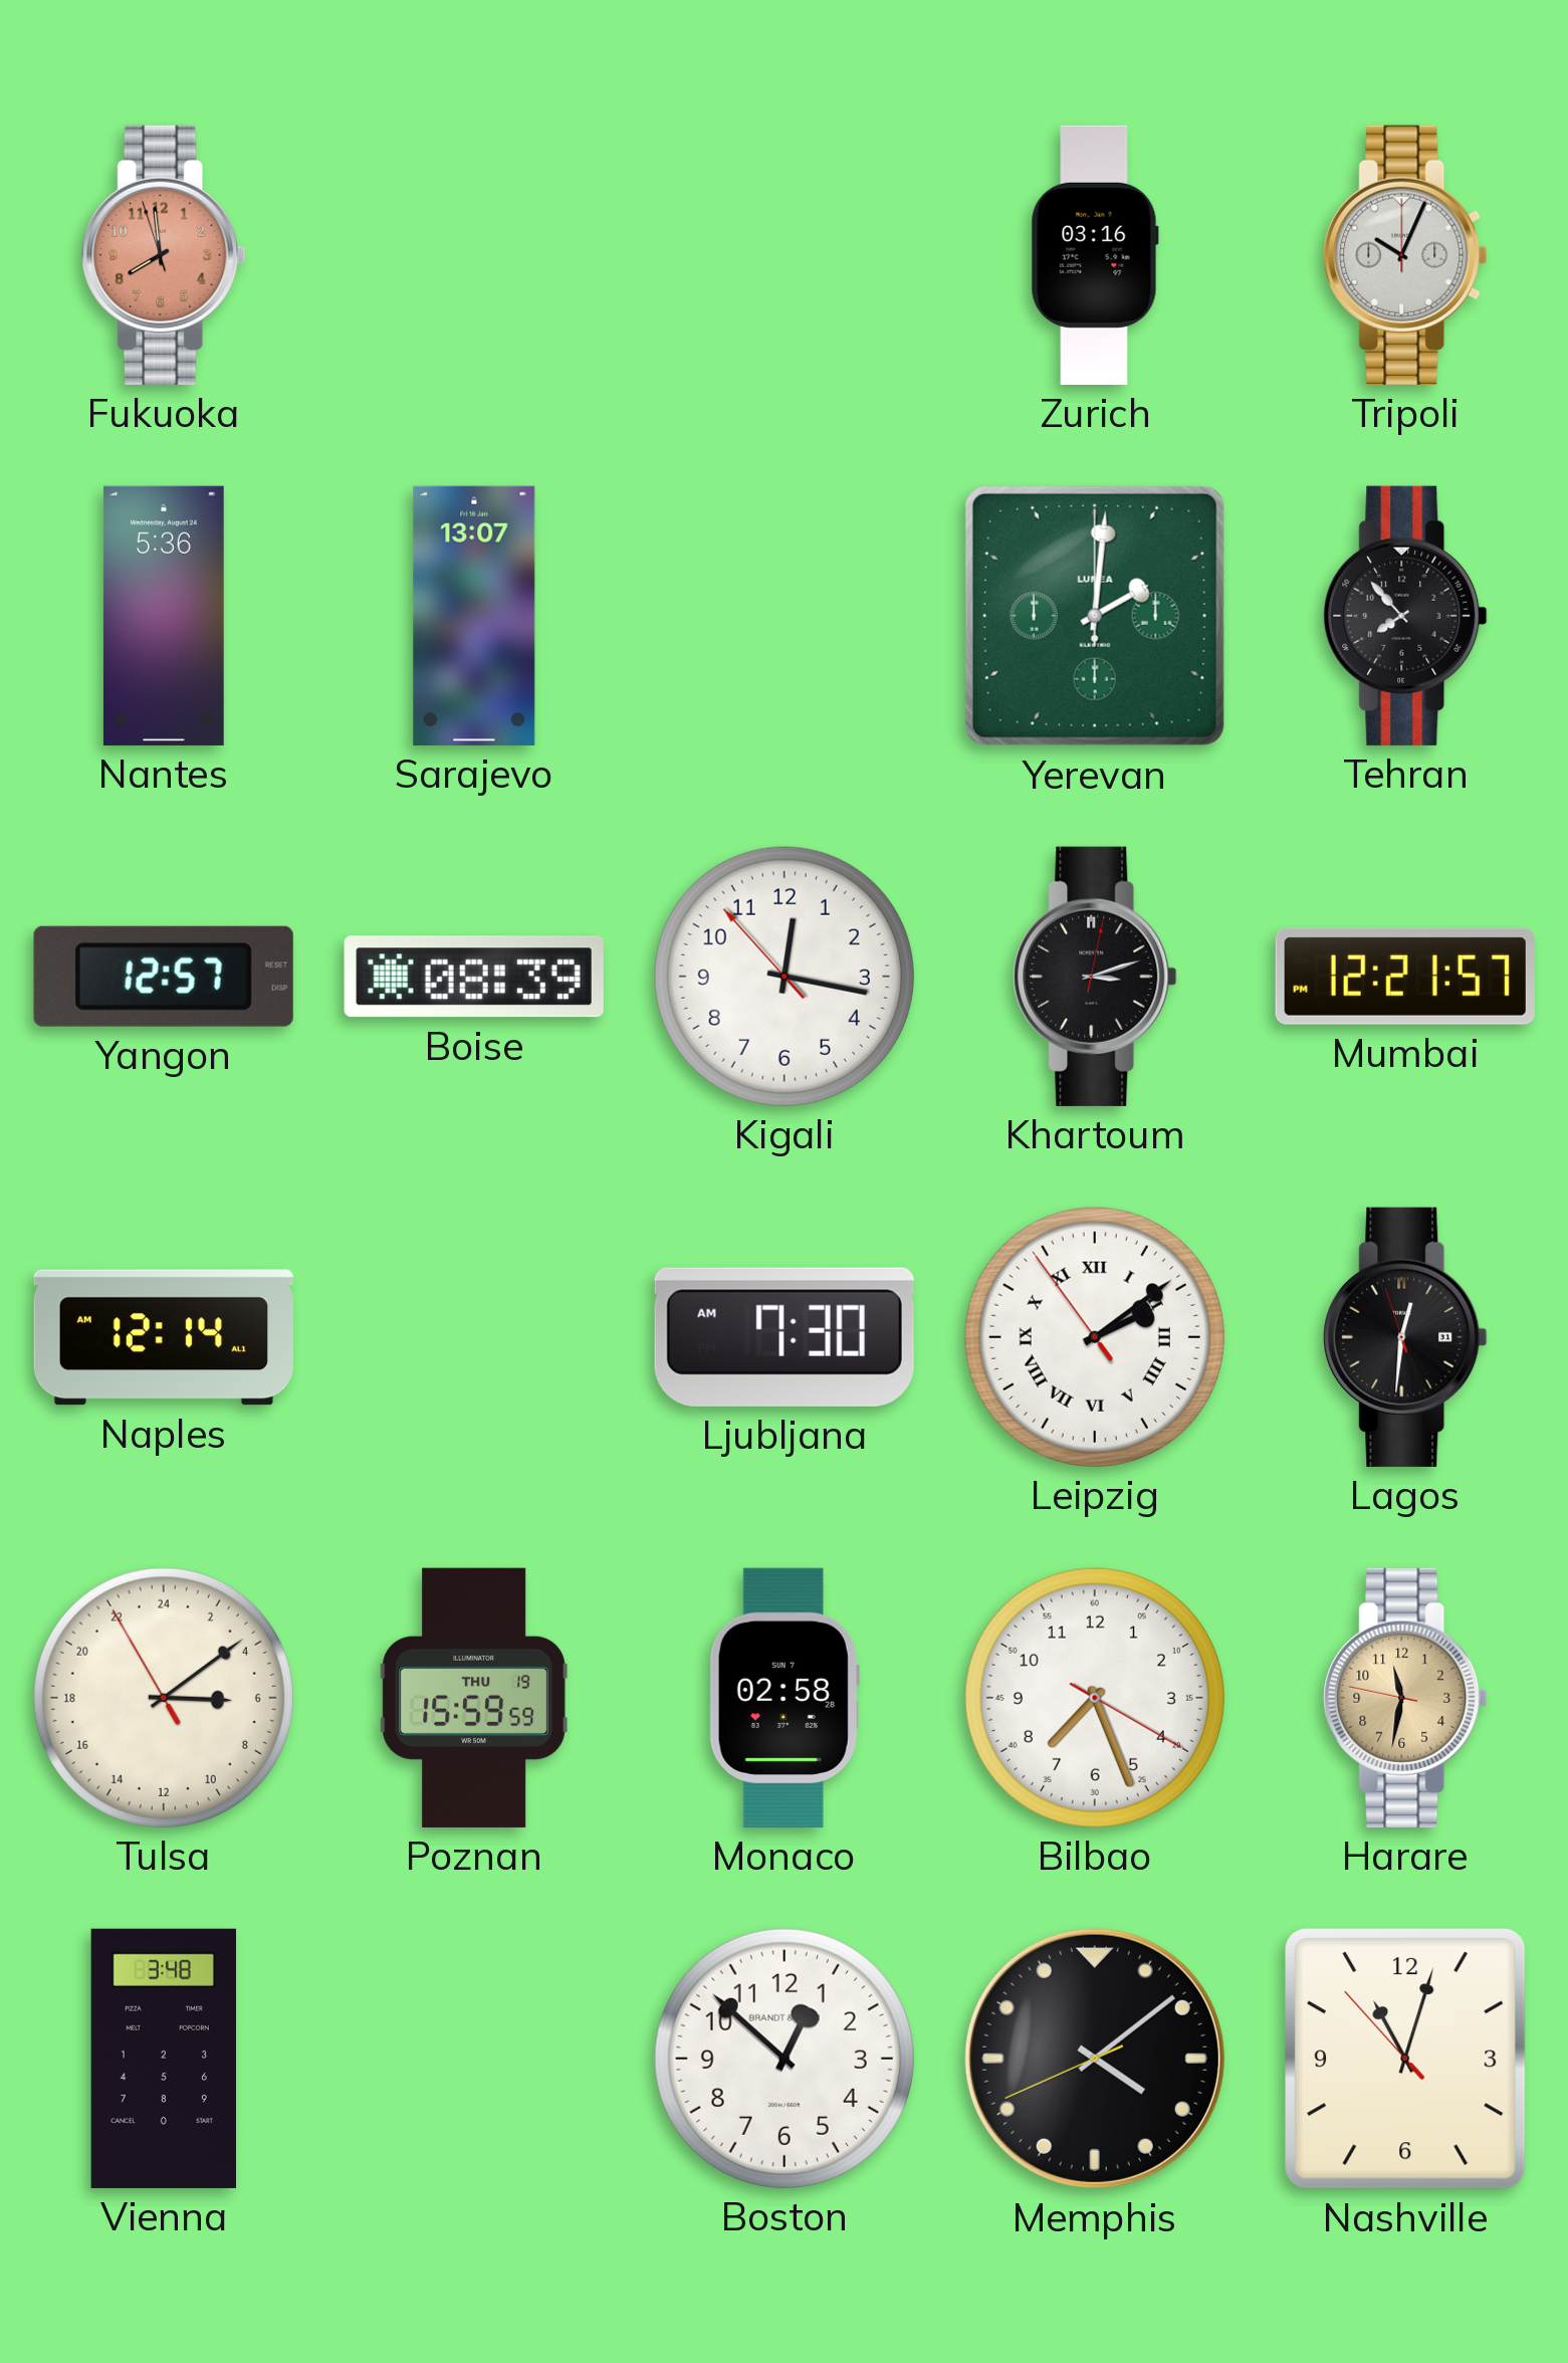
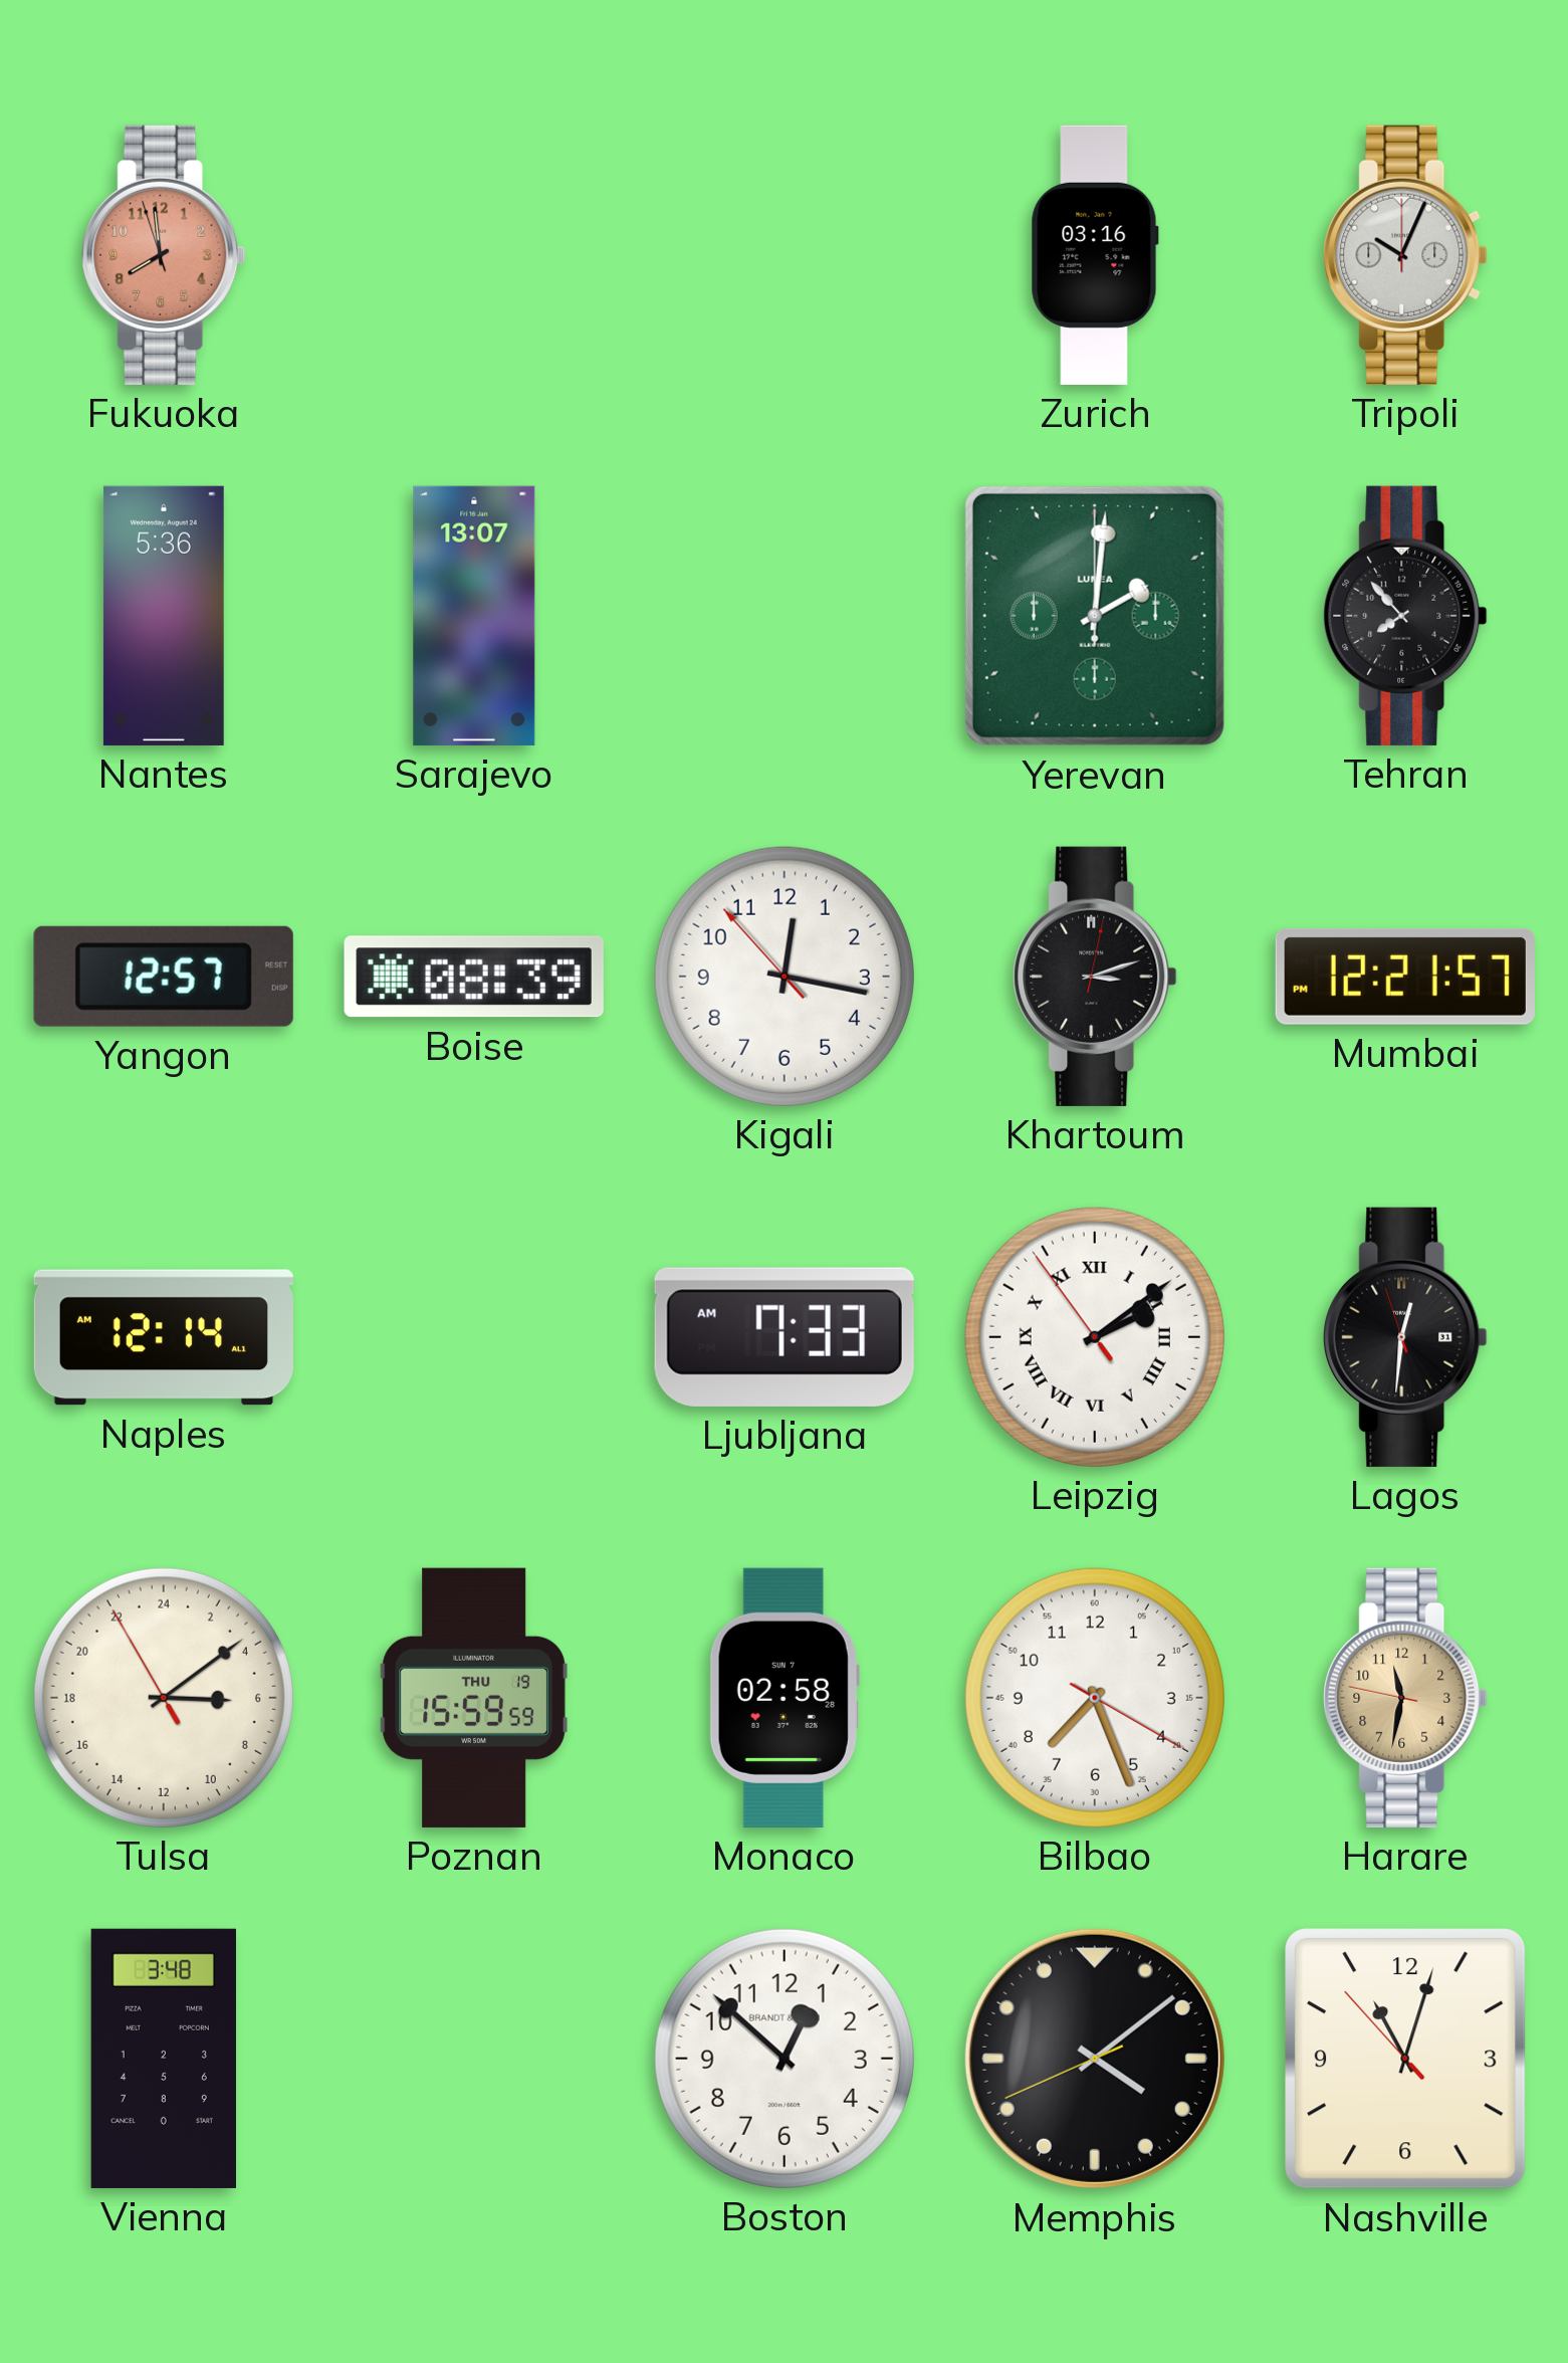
Ljubljana: 7:30 -> 7:33 (785, 1337)
